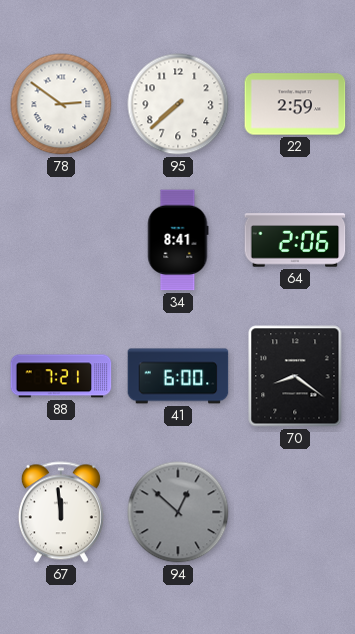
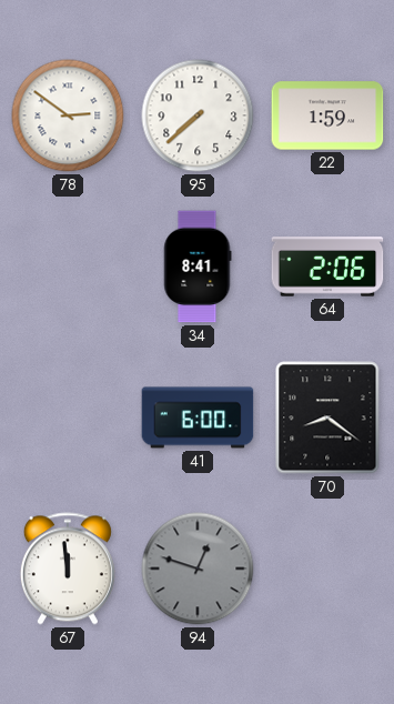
22: 2:59 -> 1:59 (327, 115)
88: 7:21 -> none (61, 376)
94: 12:52 -> 12:48 (198, 569)
